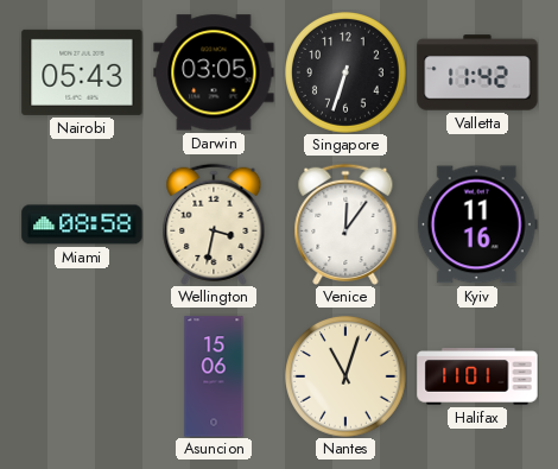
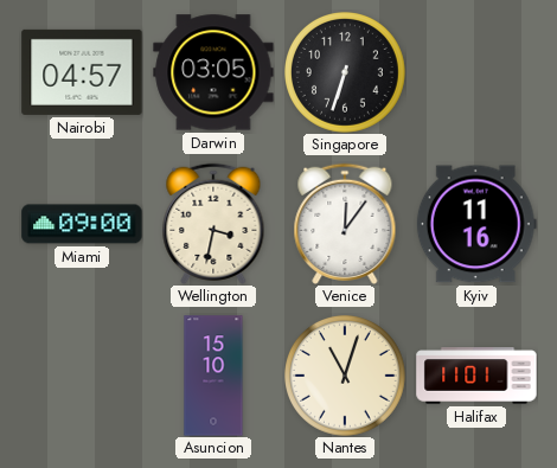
Nairobi: 05:43 -> 04:57 (82, 72)
Valletta: 11:42 -> none (477, 72)
Miami: 08:58 -> 09:00 (82, 224)
Asuncion: 15:06 -> 15:10 (213, 376)
